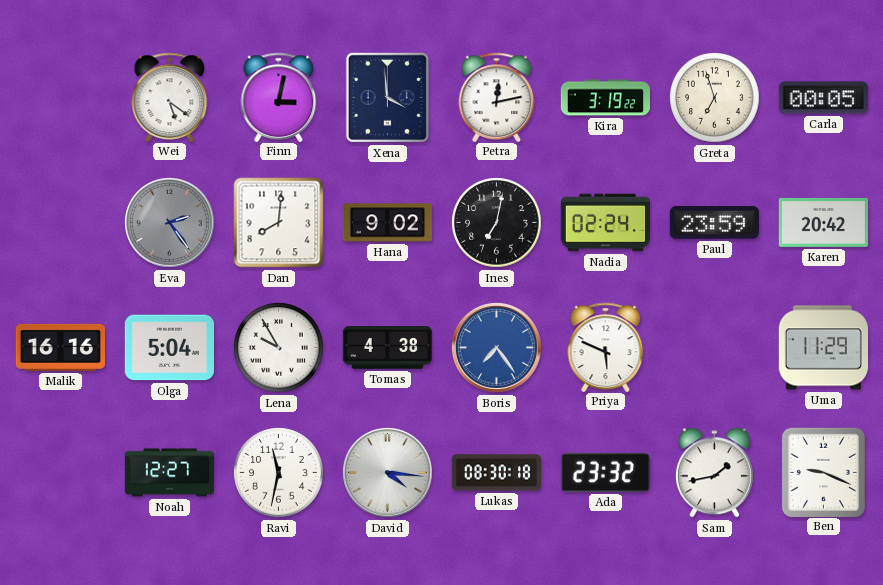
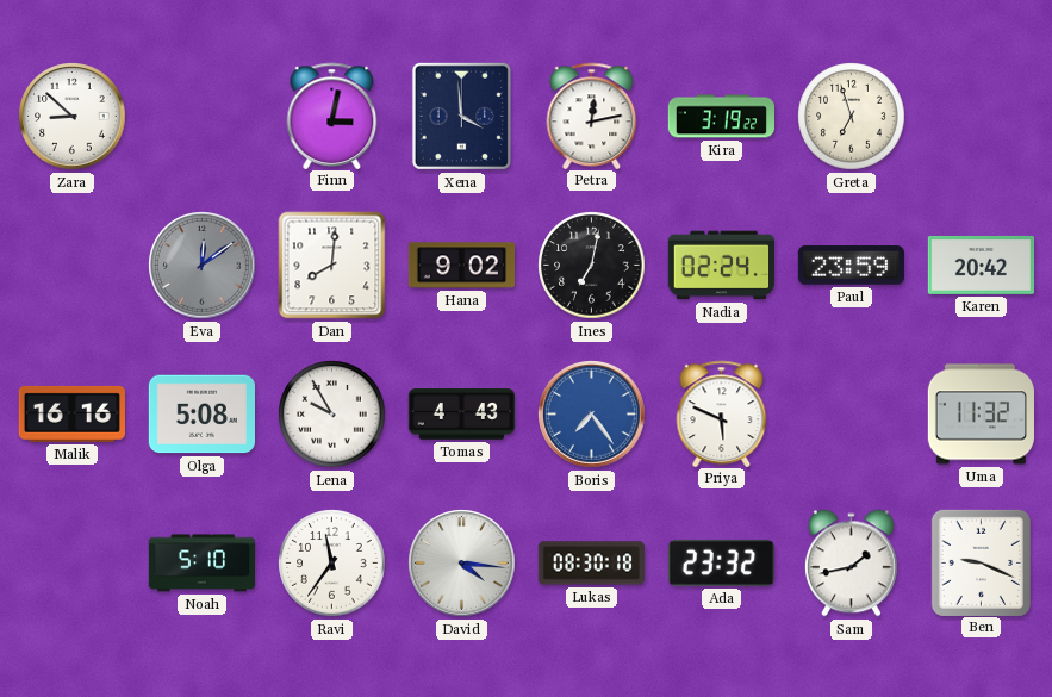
Zara: none -> 8:52 (73, 117)
Wei: 5:21 -> none (170, 97)
Carla: 00:05 -> none (823, 98)
Eva: 2:24 -> 12:09 (203, 266)
Olga: 5:04 -> 5:08 (201, 415)
Tomas: 4:38 -> 4:43 (461, 415)
Uma: 11:29 -> 11:32 (981, 415)
Noah: 12:27 -> 5:10 (203, 564)
Ravi: 11:32 -> 11:36 (332, 564)
